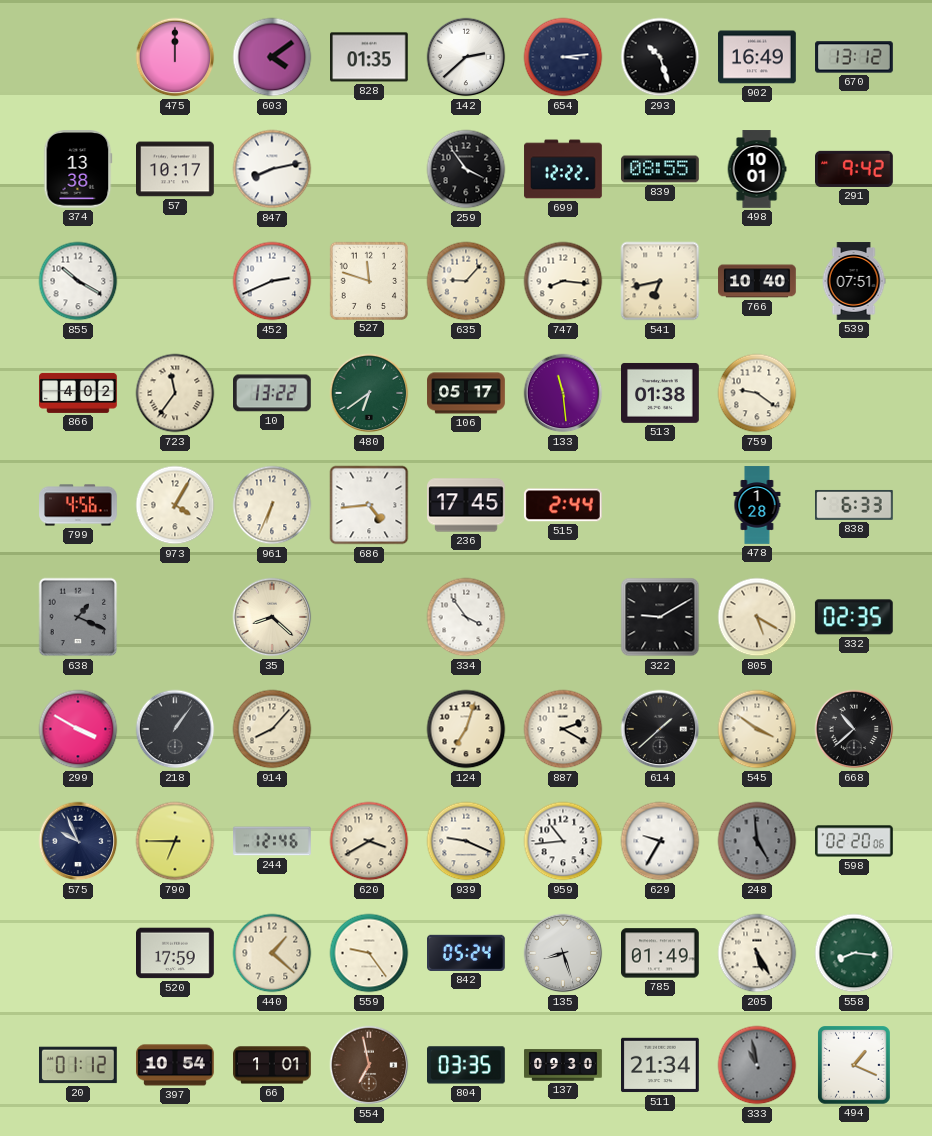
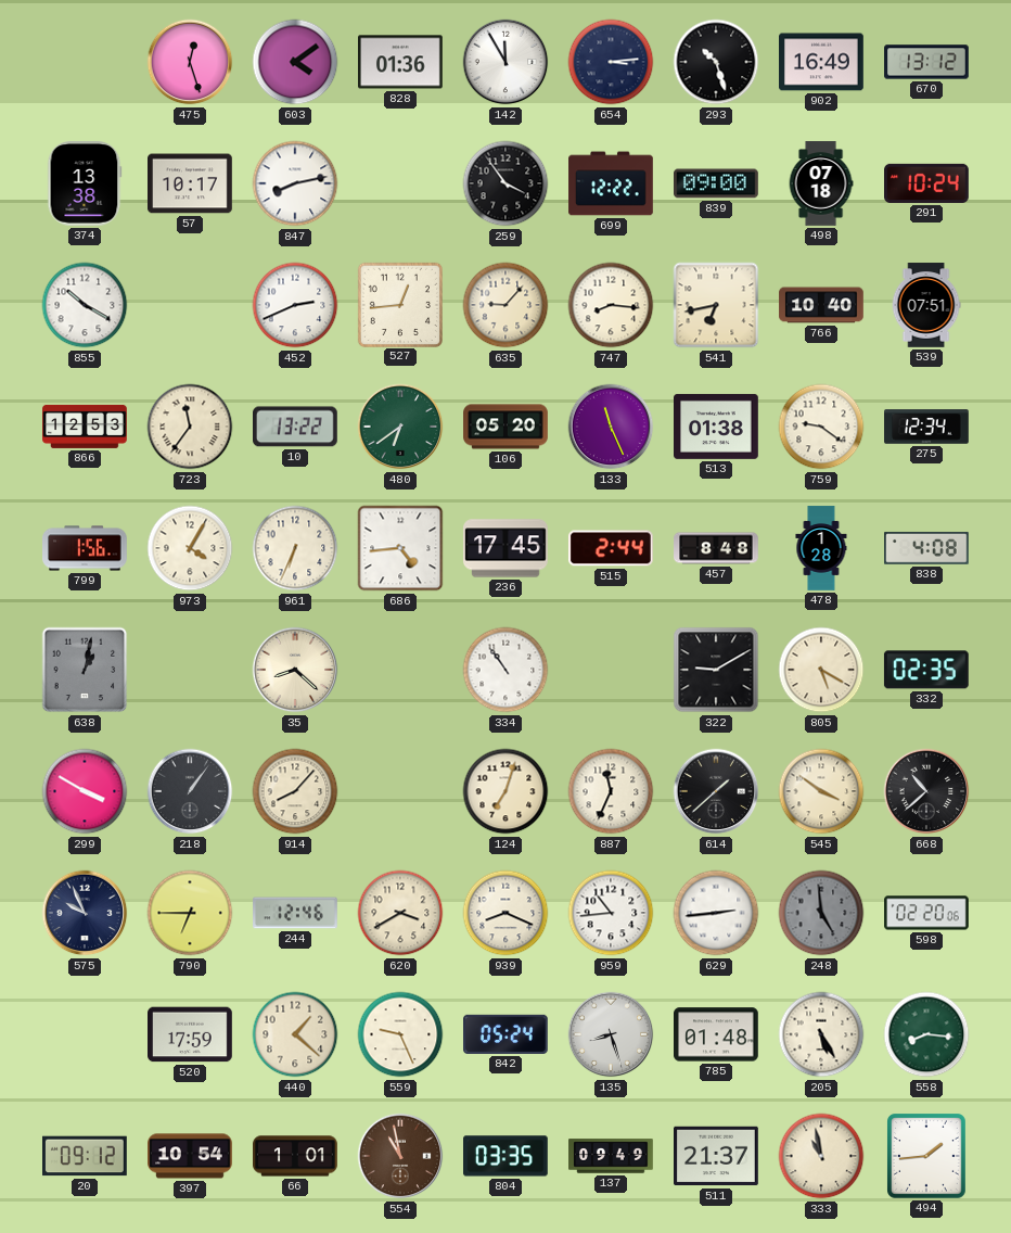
475: 12:00 -> 12:27 (190, 62)
828: 01:35 -> 01:36 (401, 62)
142: 2:38 -> 11:55 (506, 62)
839: 08:55 -> 09:00 (717, 183)
498: 10:01 -> 07:18 (821, 183)
291: 9:42 -> 10:24 (927, 183)
527: 11:48 -> 12:44 (399, 304)
866: 4:02 -> 12:53 (85, 427)
106: 05:17 -> 05:20 (506, 427)
133: 11:29 -> 11:26 (611, 427)
275: none -> 12:34 (926, 427)
799: 4:56 -> 1:56 (85, 548)
457: none -> 8:48 (716, 548)
838: 6:33 -> 4:08 (927, 548)
638: 1:19 -> 1:02 (85, 670)
334: 3:54 -> 10:54 (506, 670)
887: 2:20 -> 11:34 (611, 791)
939: 9:19 -> 8:19 (506, 913)
629: 9:35 -> 2:44 (716, 913)
559: 9:24 -> 9:26 (400, 1034)
785: 01:49 -> 01:48 (717, 1034)
20: 01:12 -> 09:12 (86, 1156)
554: 6:58 -> 10:58 (400, 1156)
137: 09:30 -> 09:49 (611, 1156)
511: 21:34 -> 21:37 (717, 1156)
333 dial: grey -> cream (821, 1156)
494: 1:19 -> 1:44 (927, 1157)
